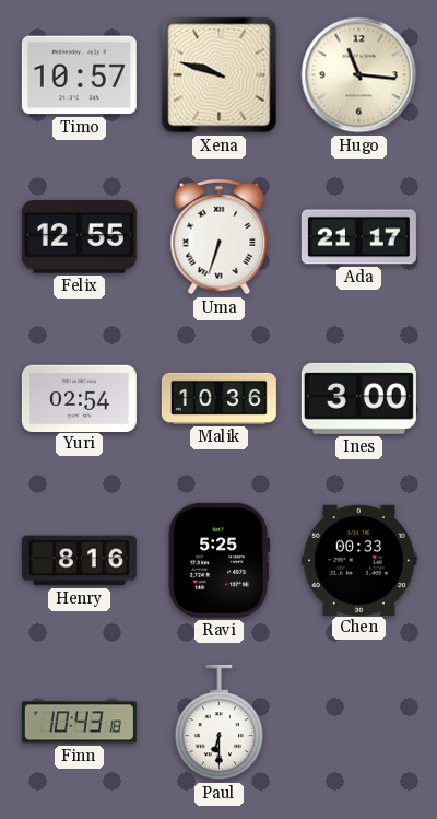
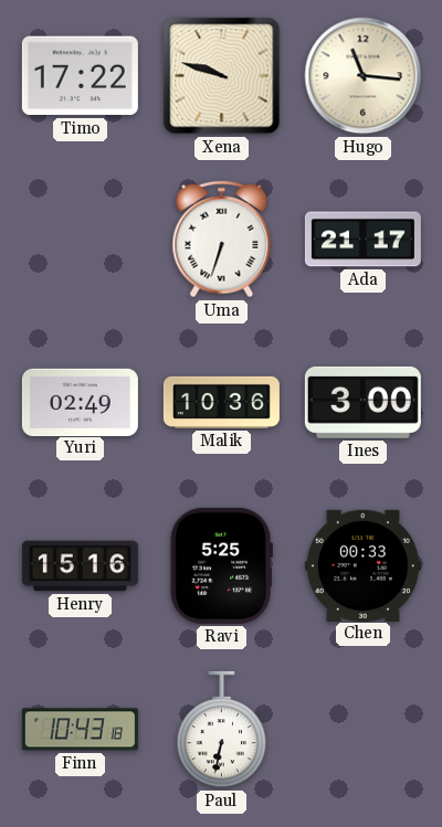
Timo: 10:57 -> 17:22 (80, 76)
Felix: 12:55 -> none (79, 237)
Yuri: 02:54 -> 02:49 (80, 402)
Henry: 8:16 -> 15:16 (80, 566)
Paul: 6:30 -> 6:32 (222, 730)
